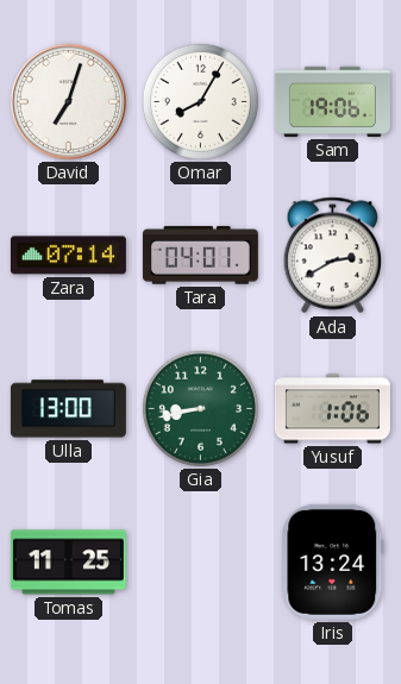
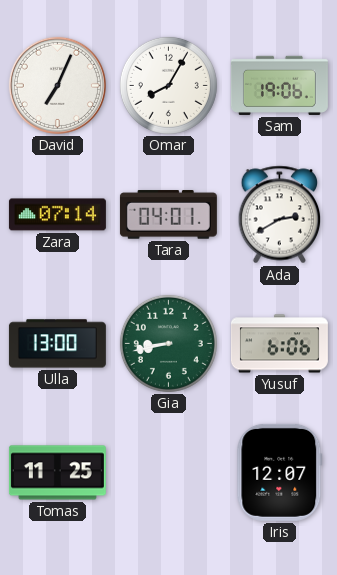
David: 7:03 -> 7:04 (57, 85)
Yusuf: 1:06 -> 6:06 (279, 344)
Iris: 13:24 -> 12:07 (280, 472)
